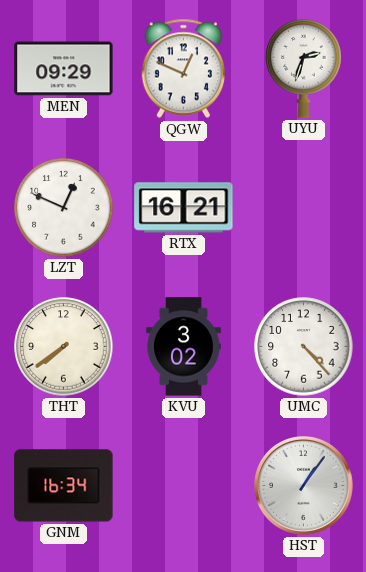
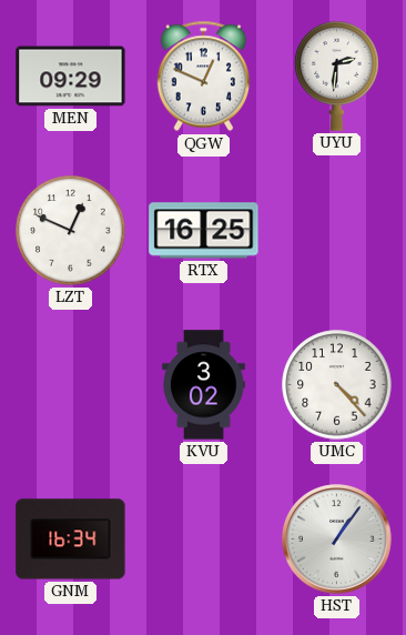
UYU: 2:33 -> 2:31 (337, 77)
RTX: 16:21 -> 16:25 (204, 231)
THT: 7:39 -> none (64, 347)
